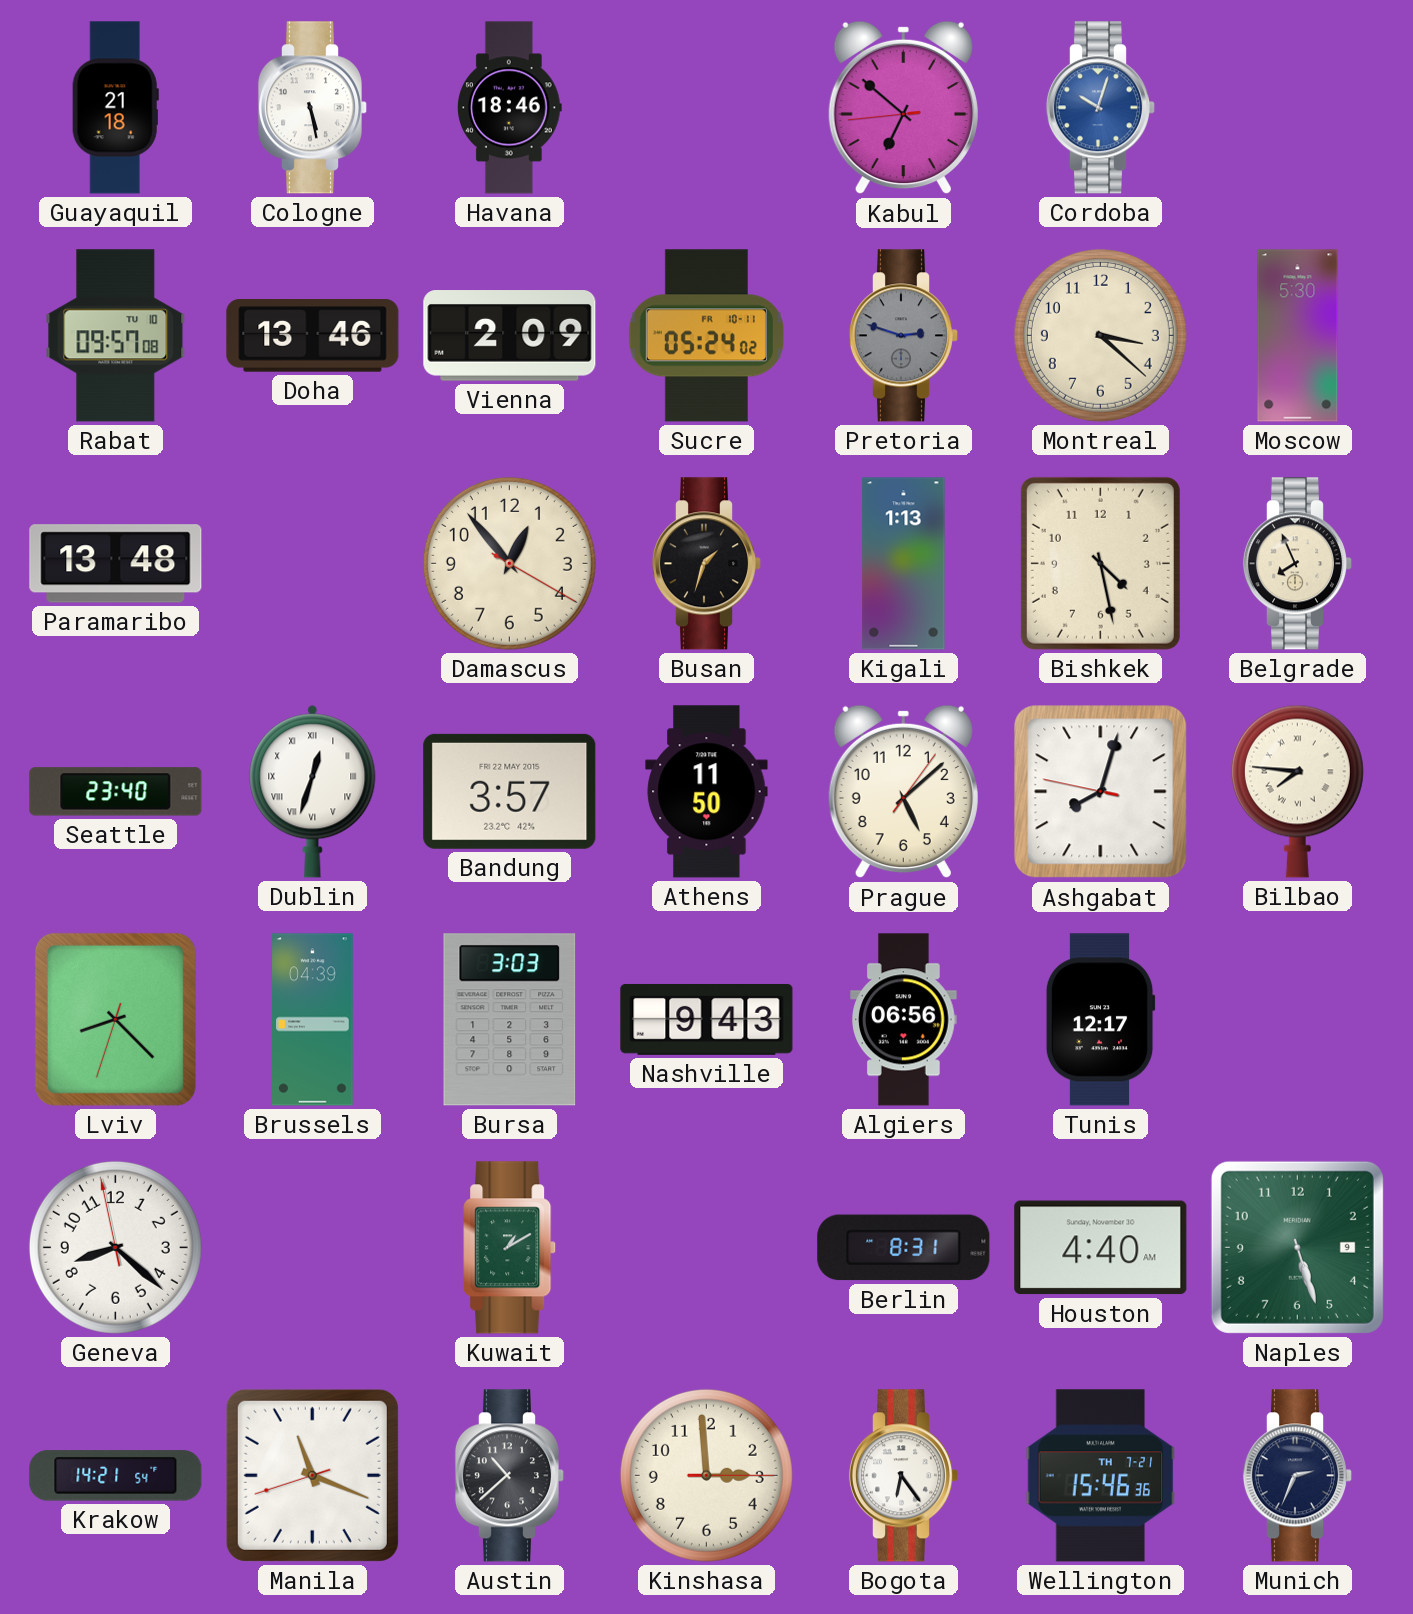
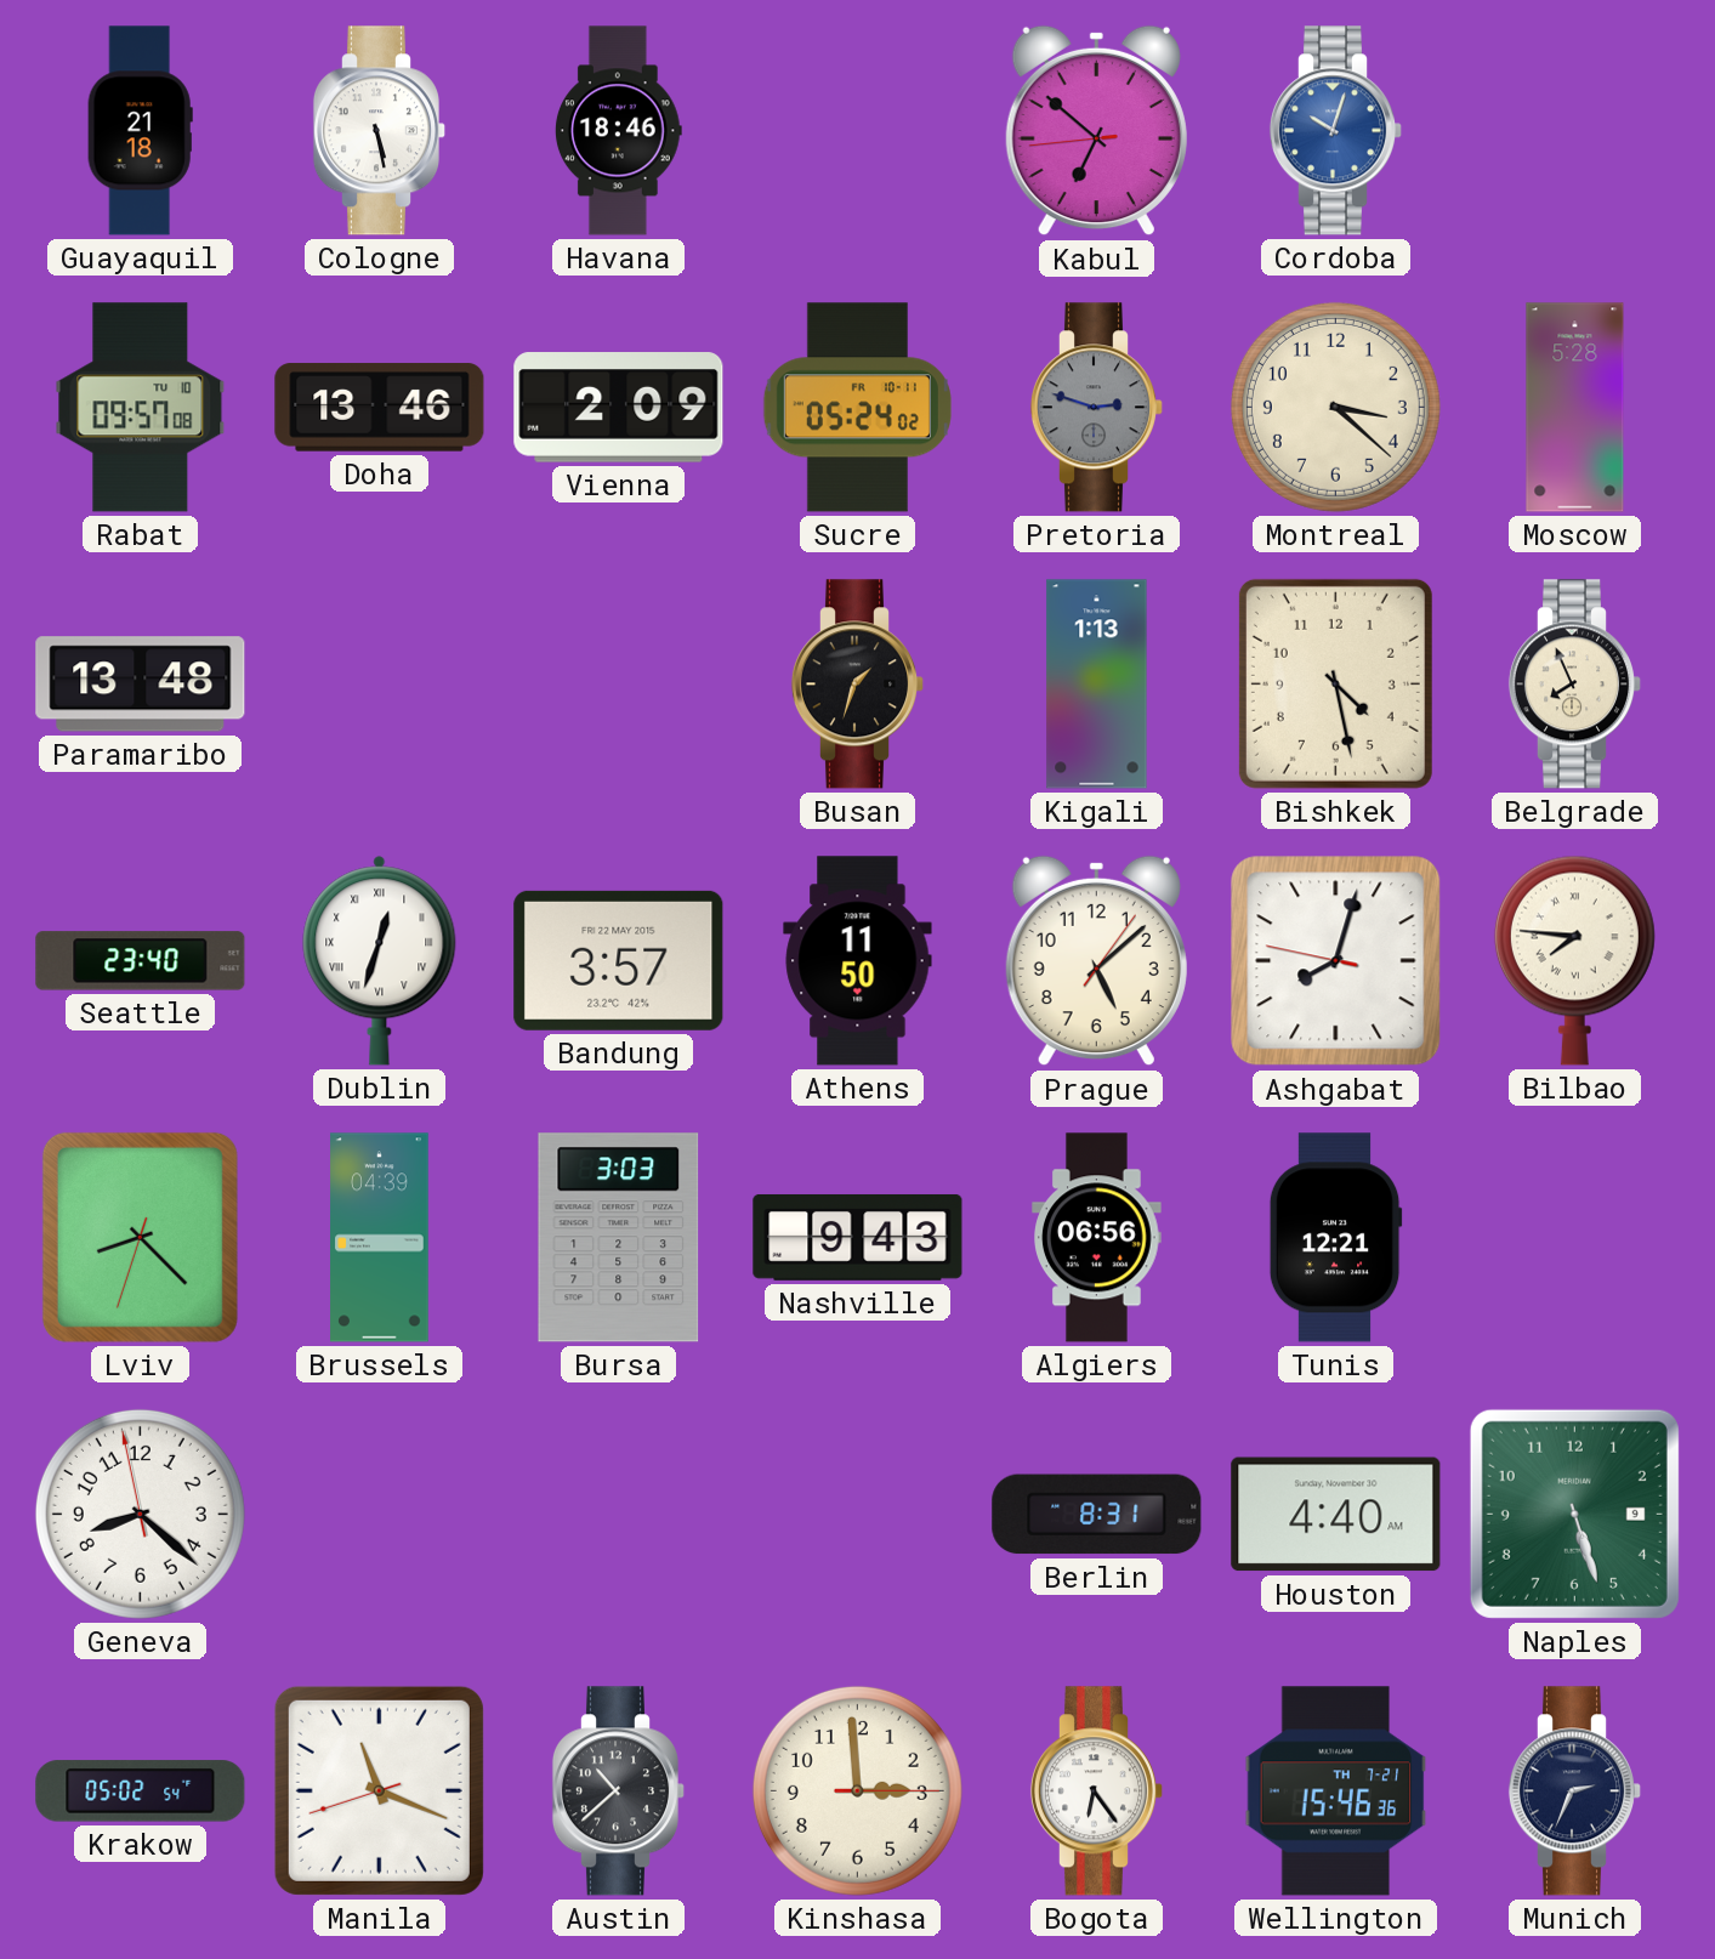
Moscow: 5:30 -> 5:28 (1575, 408)
Damascus: 12:53 -> none (509, 563)
Tunis: 12:17 -> 12:21 (1335, 1238)
Kuwait: 1:10 -> none (510, 1248)
Krakow: 14:21 -> 05:02 (141, 1792)
